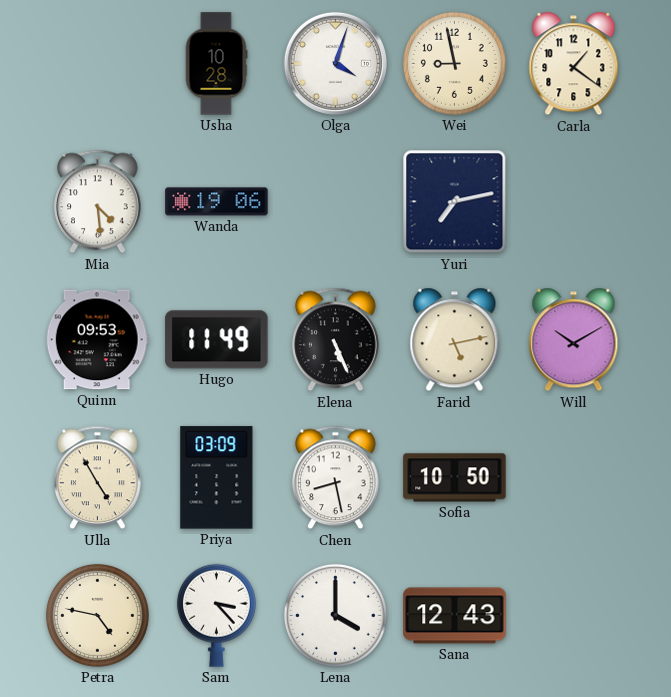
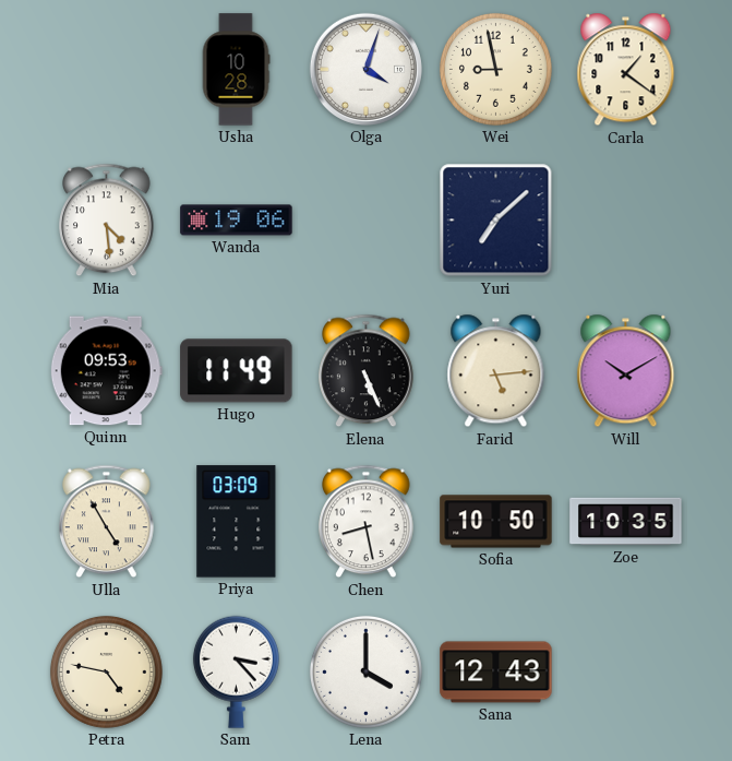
Yuri: 7:13 -> 7:08 (496, 221)
Farid: 5:13 -> 5:14 (496, 371)
Zoe: none -> 10:35 (626, 522)
